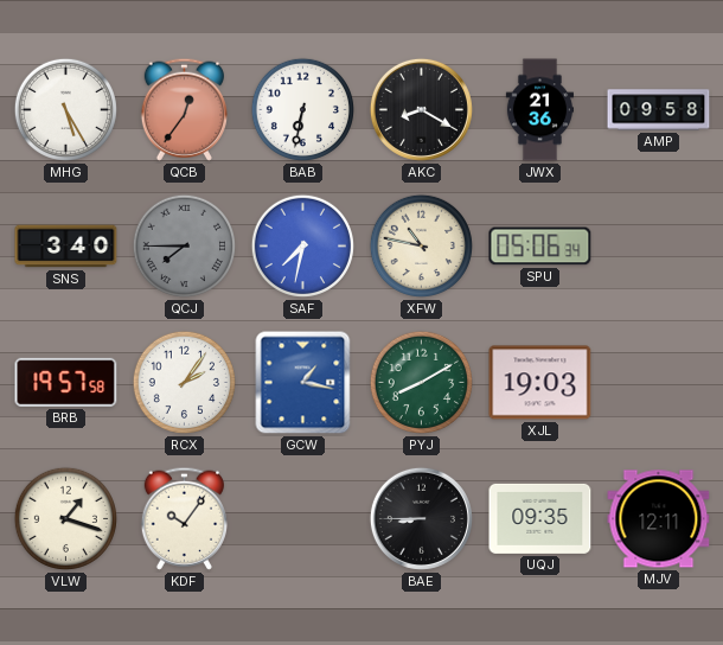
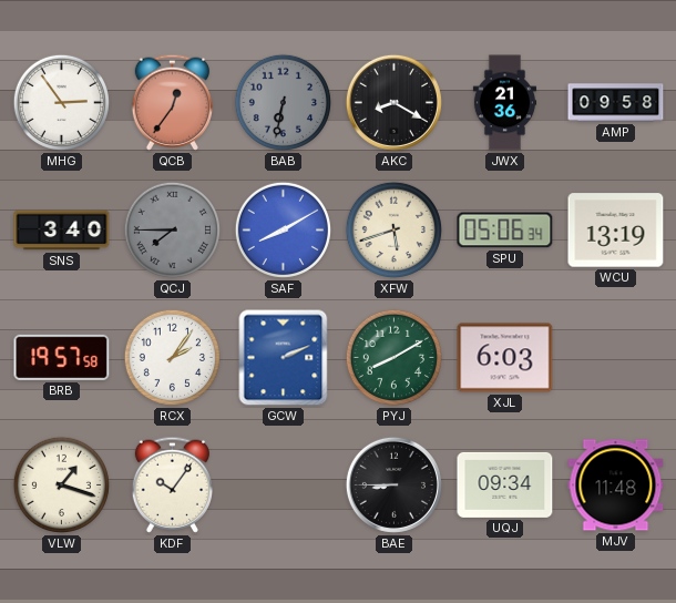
MHG: 5:25 -> 2:54 (61, 102)
BAB dial: white -> grey (283, 102)
SAF: 7:32 -> 8:10 (283, 229)
XFW: 10:47 -> 5:42 (393, 229)
WCU: none -> 13:19 (616, 231)
GCW: 1:17 -> 2:11 (284, 358)
XJL: 19:03 -> 6:03 (505, 358)
UQJ: 09:35 -> 09:34 (505, 484)
MJV: 12:11 -> 11:48 (616, 486)
